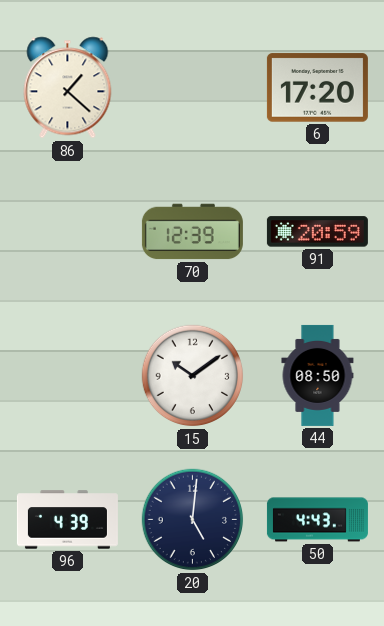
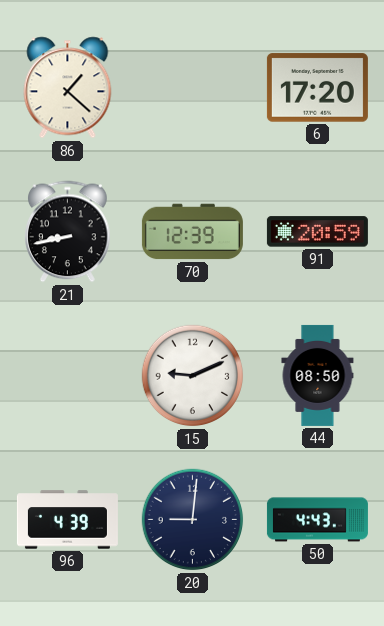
21: none -> 8:43 (68, 232)
15: 10:09 -> 9:11 (193, 376)
20: 5:01 -> 9:01 (193, 520)
